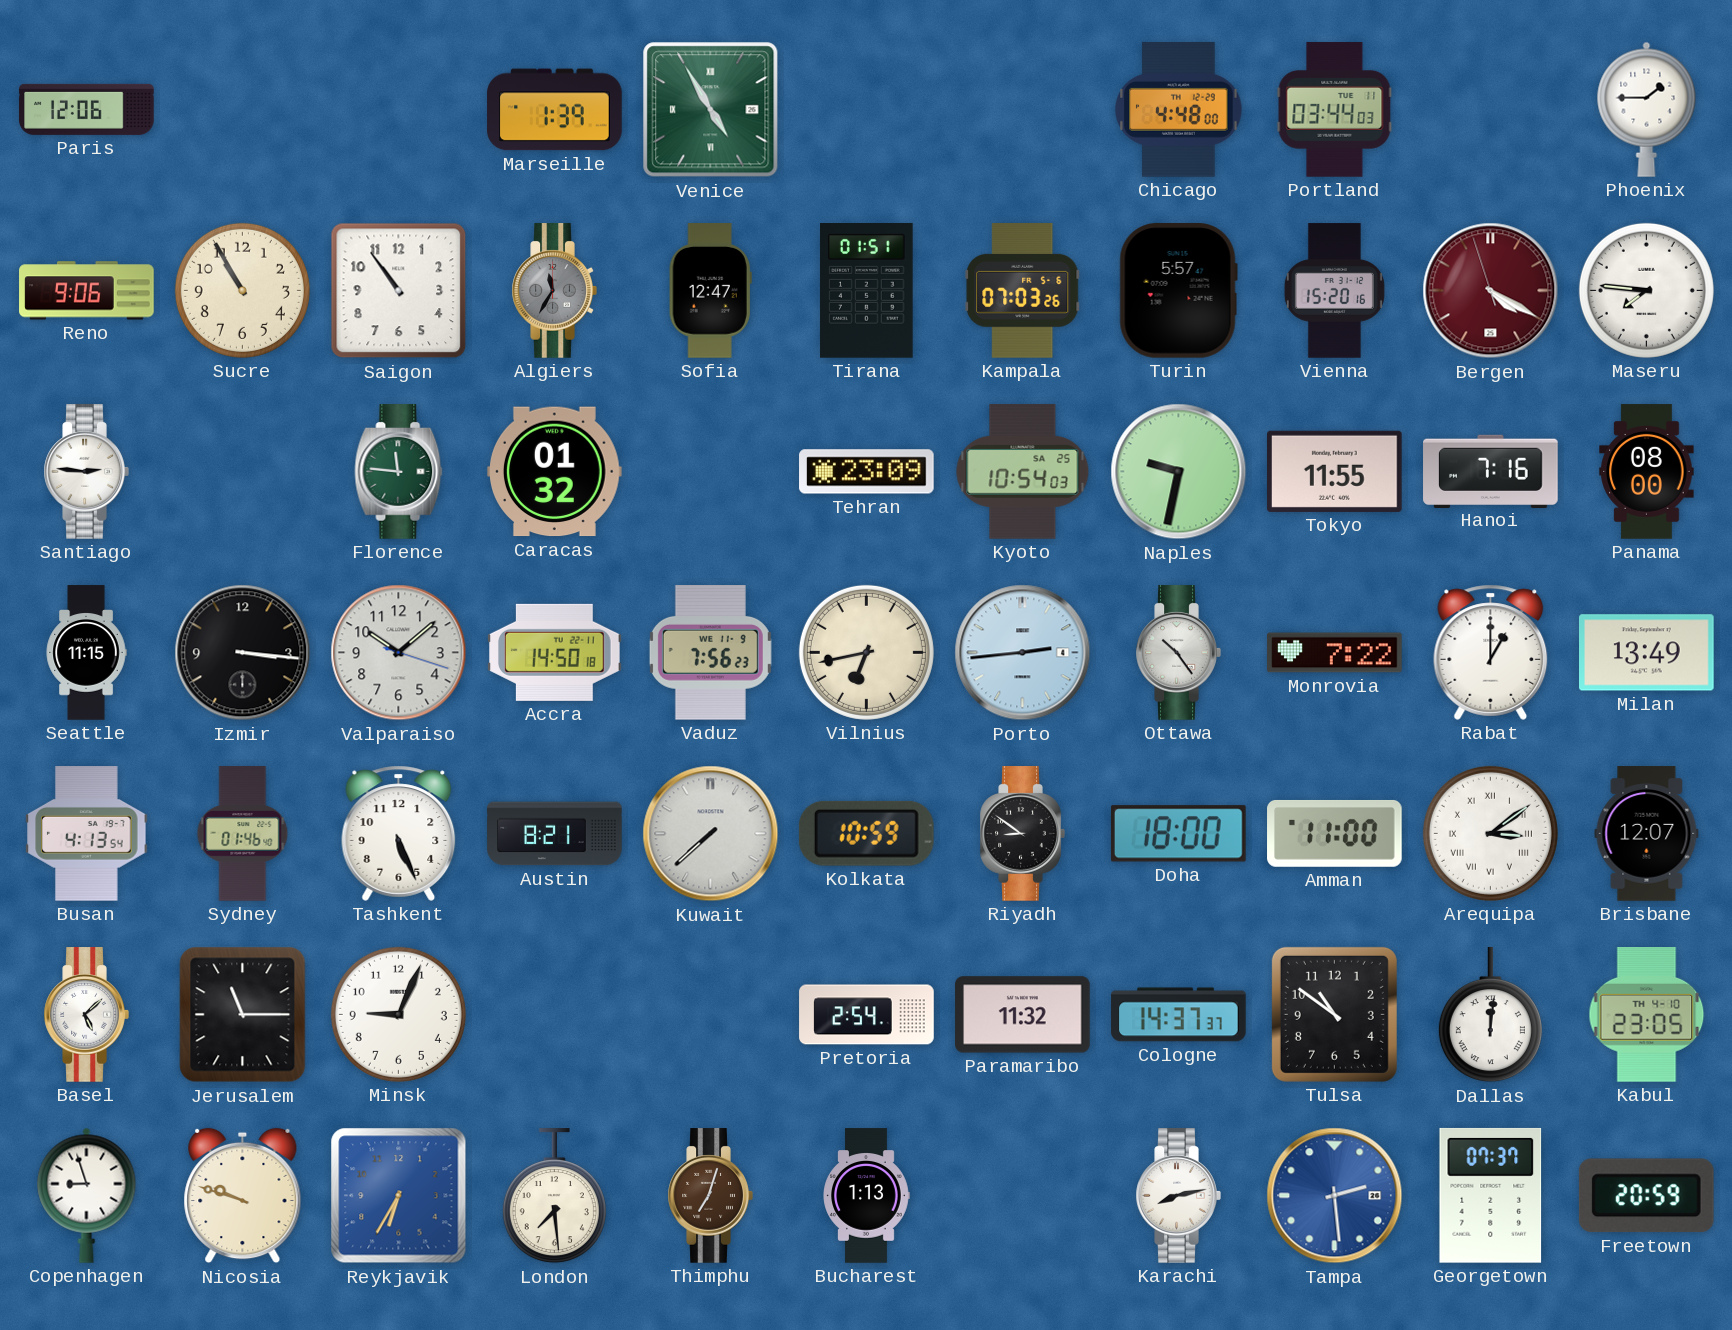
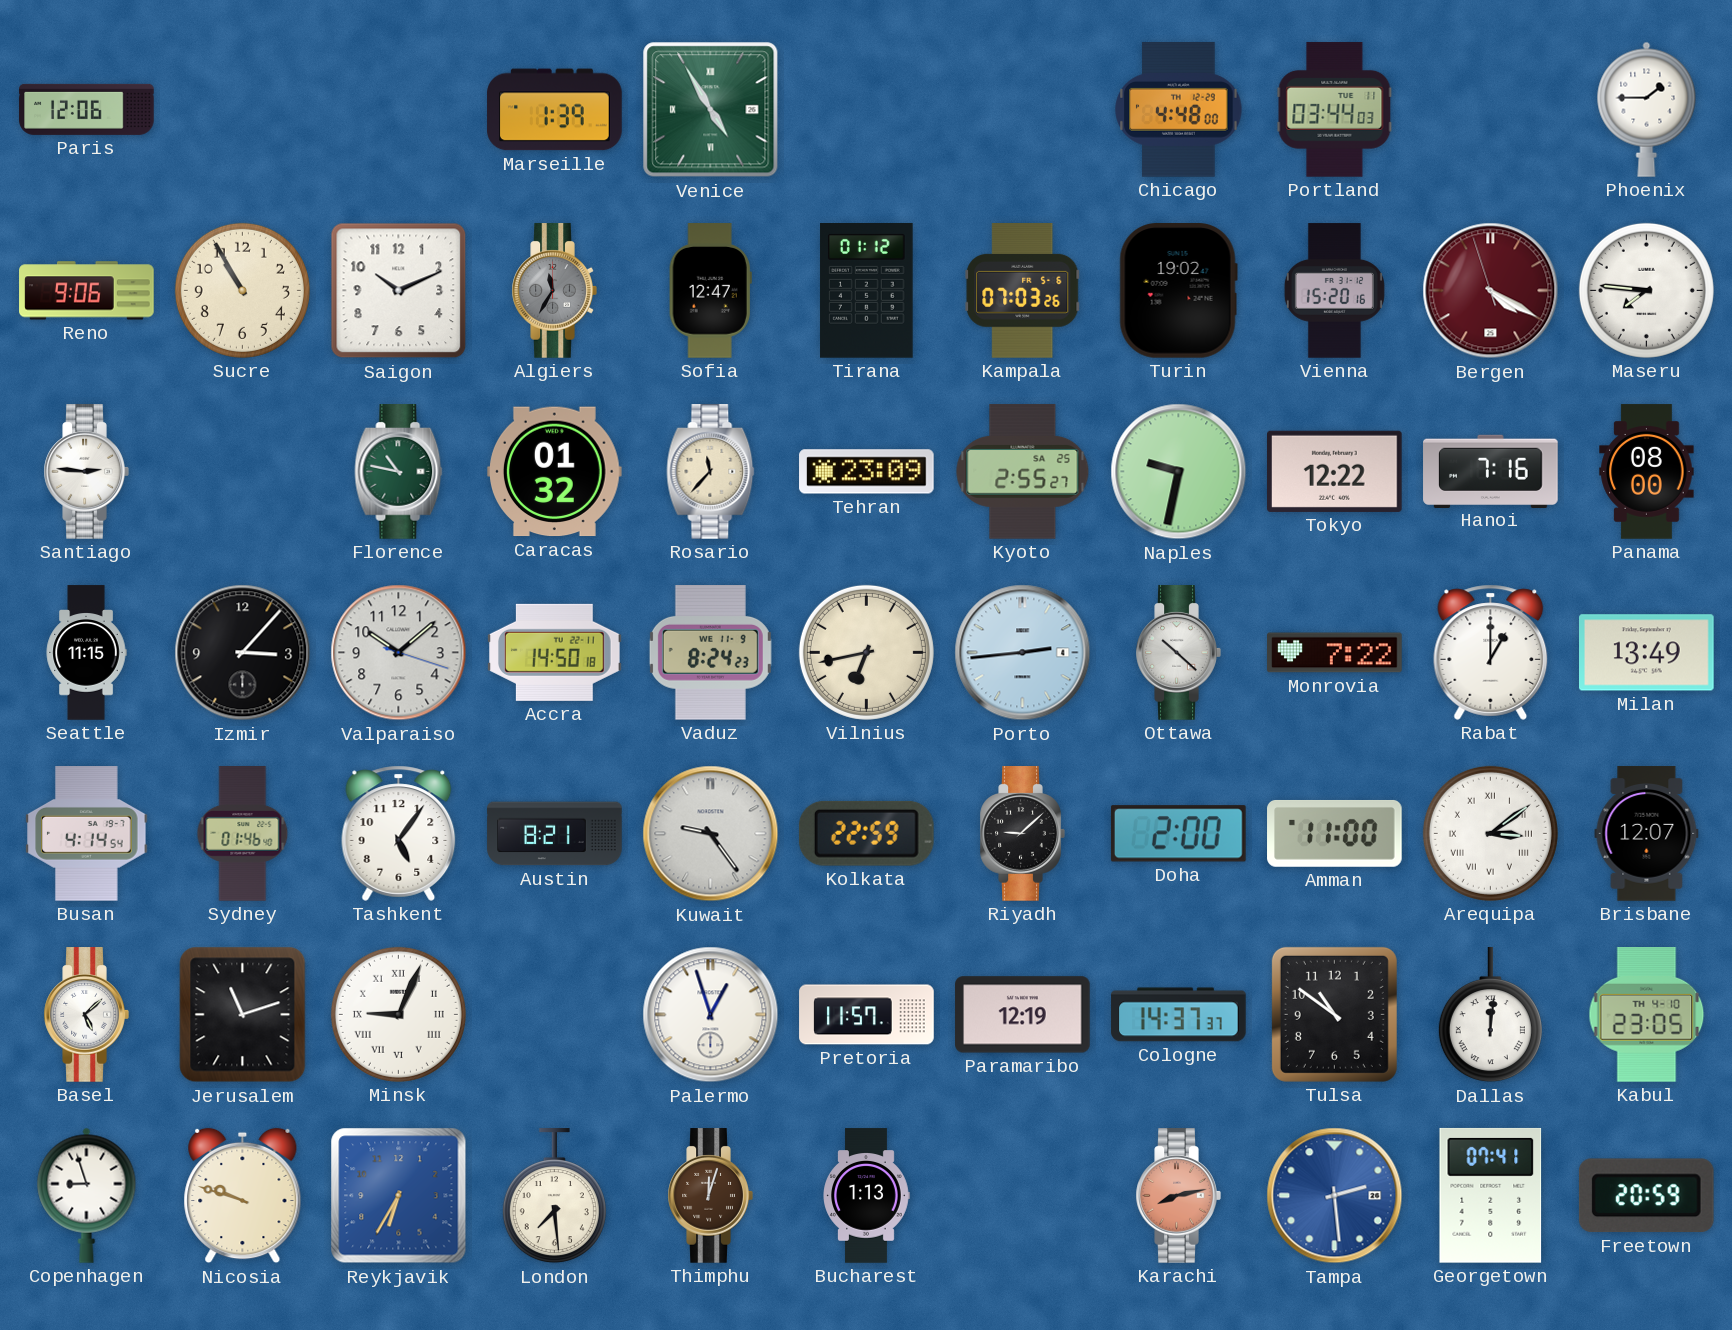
Saigon: 10:54 -> 10:11 (399, 291)
Tirana: 01:51 -> 01:12 (867, 291)
Turin: 5:57 -> 19:02 (1178, 291)
Florence: 11:46 -> 10:47 (399, 472)
Rosario: none -> 11:37 (711, 472)
Kyoto: 10:54 -> 2:55 (1023, 472)
Tokyo: 11:55 -> 12:22 (1335, 471)
Izmir: 3:16 -> 3:07 (243, 653)
Vaduz: 7:56 -> 8:24 (710, 653)
Ottawa: 10:24 -> 10:22 (1178, 653)
Busan: 4:13 -> 4:14 (87, 834)
Tashkent: 5:26 -> 5:06 (399, 833)
Kuwait: 7:38 -> 9:24 (711, 834)
Kolkata: 10:59 -> 22:59 (866, 833)
Riyadh: 8:51 -> 9:08 (1022, 834)
Doha: 18:00 -> 2:00 (1178, 834)
Jerusalem: 11:15 -> 11:12 (243, 1015)
Minsk numerals: Arabic -> Roman (398, 1014)
Palermo: none -> 12:57 (711, 1015)
Pretoria: 2:54 -> 11:57 (867, 1015)
Paramaribo: 11:32 -> 12:19 (1023, 1015)
Thimphu: 7:03 -> 12:03 (710, 1196)
Karachi dial: white -> salmon (1178, 1196)
Georgetown: 07:37 -> 07:41 (1491, 1195)
